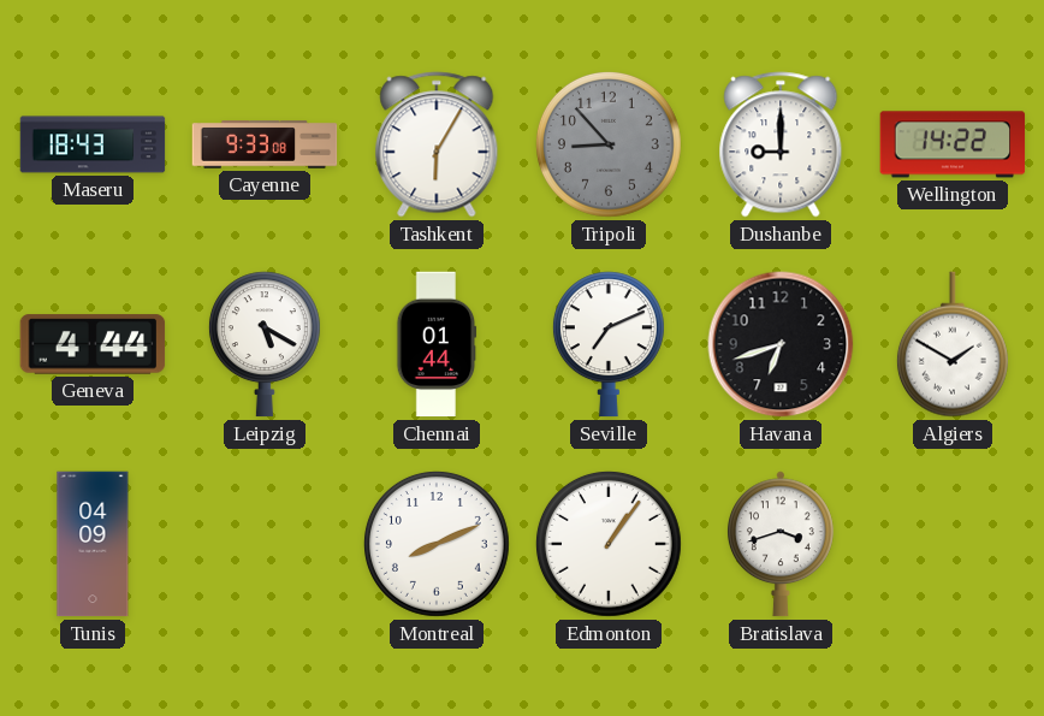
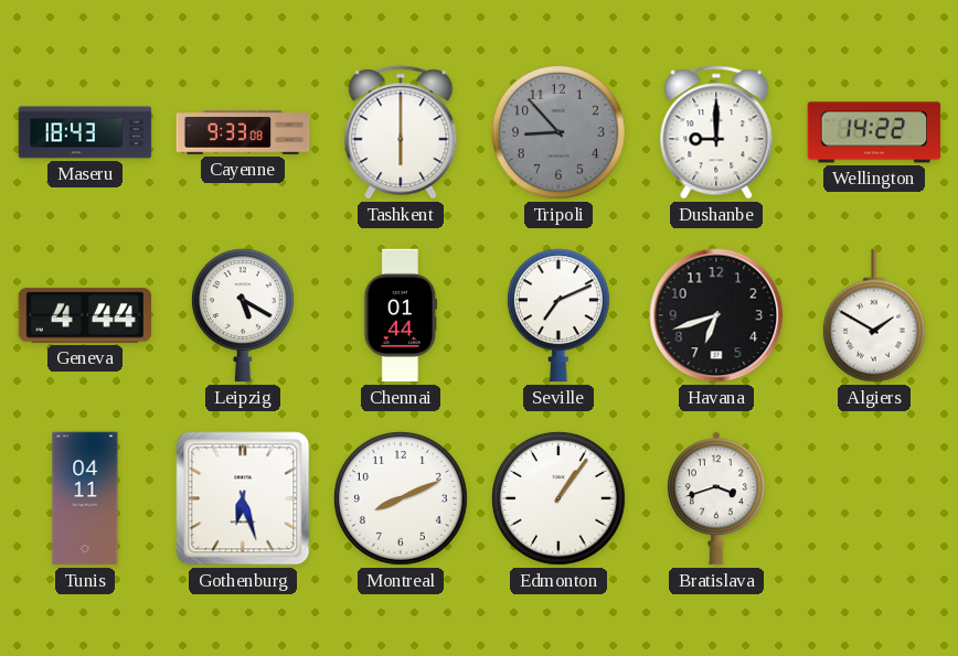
Tashkent: 6:05 -> 6:00 (401, 132)
Tunis: 04:09 -> 04:11 (85, 498)
Gothenburg: none -> 6:27 (243, 498)
